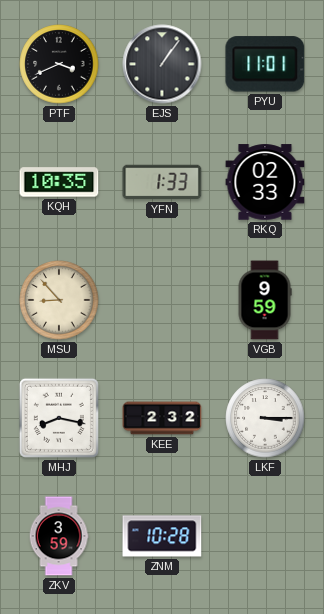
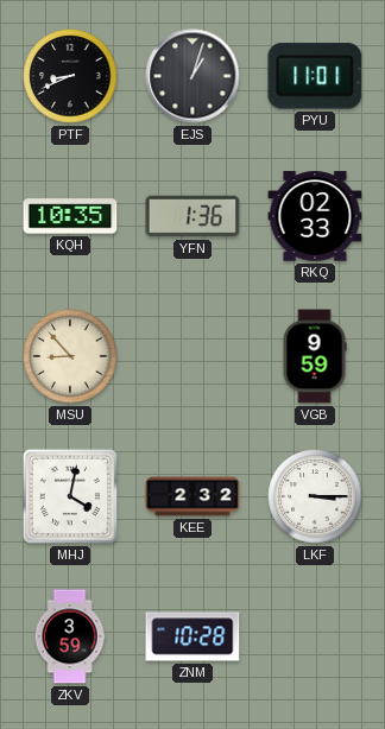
PTF: 3:41 -> 8:41 (70, 76)
EJS: 1:06 -> 1:03 (192, 76)
YFN: 1:33 -> 1:36 (192, 216)
MHJ: 8:17 -> 4:02 (70, 496)
